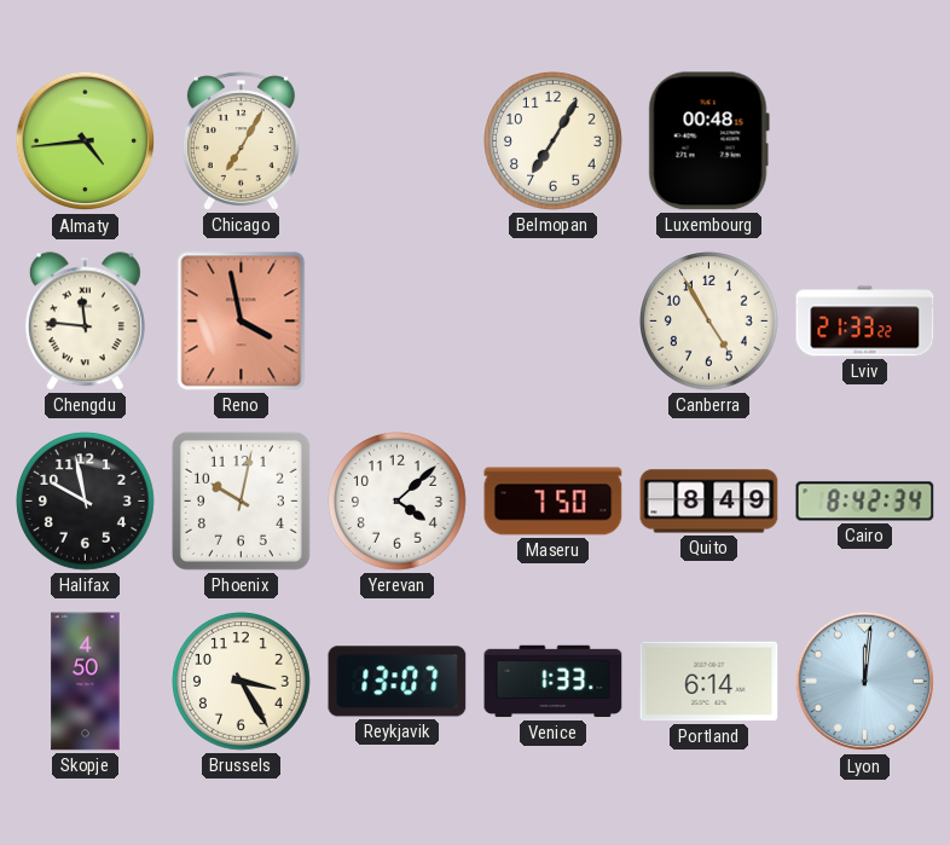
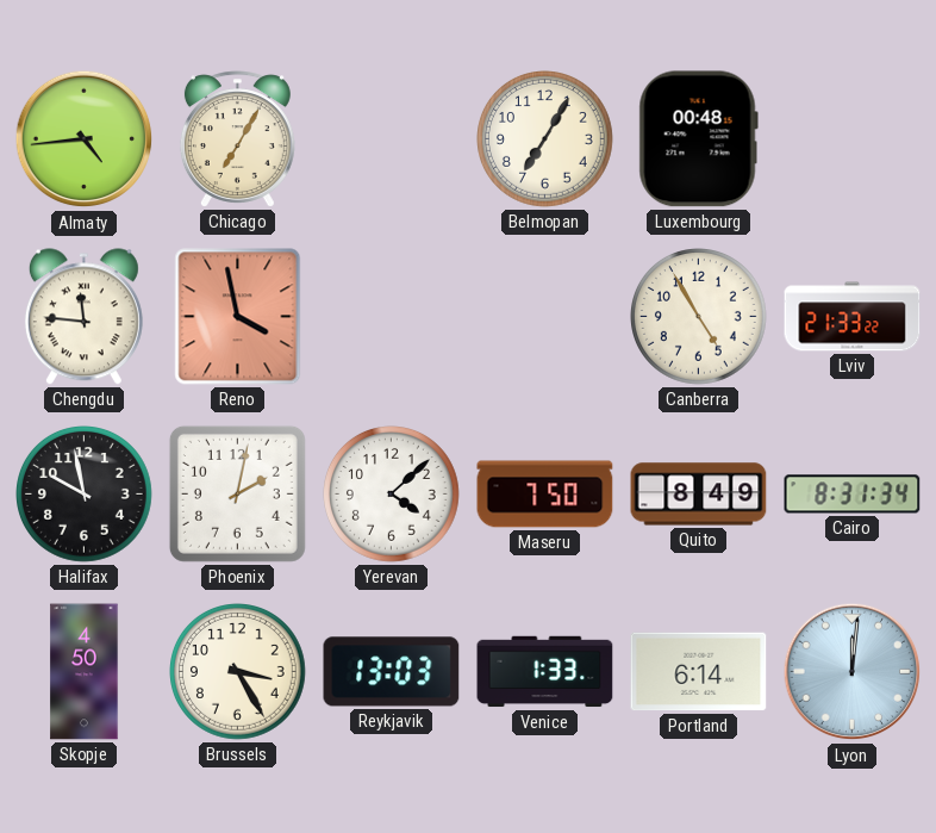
Phoenix: 10:02 -> 2:02 (237, 493)
Cairo: 8:42 -> 8:31 (853, 495)
Reykjavik: 13:07 -> 13:03 (392, 672)
